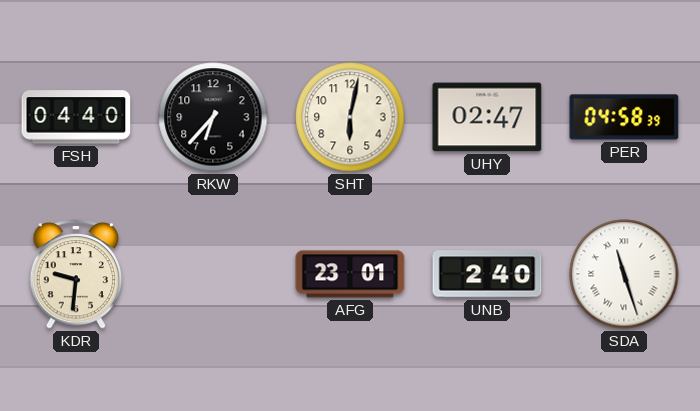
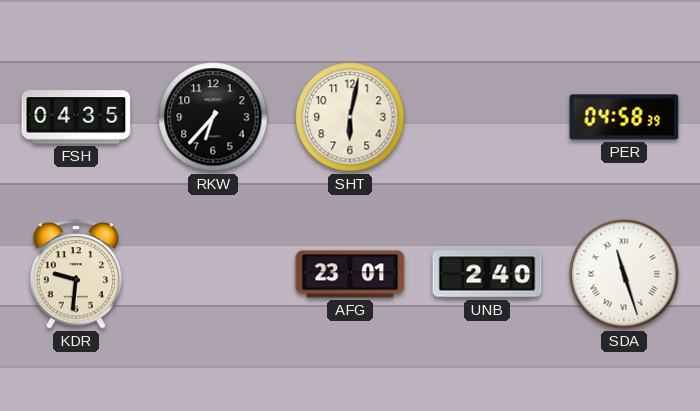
FSH: 04:40 -> 04:35 (76, 117)
UHY: 02:47 -> none (487, 117)
